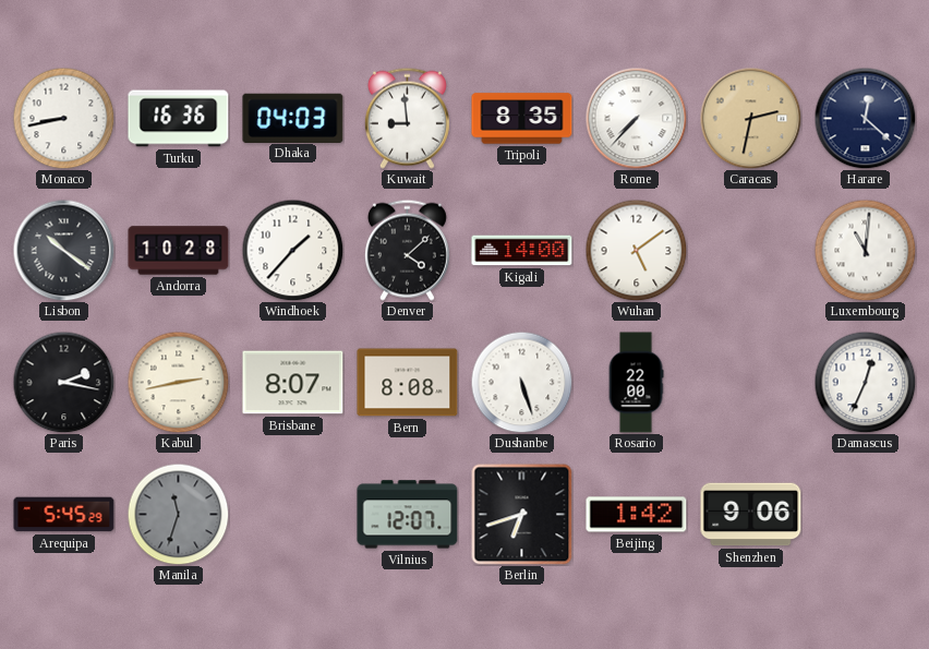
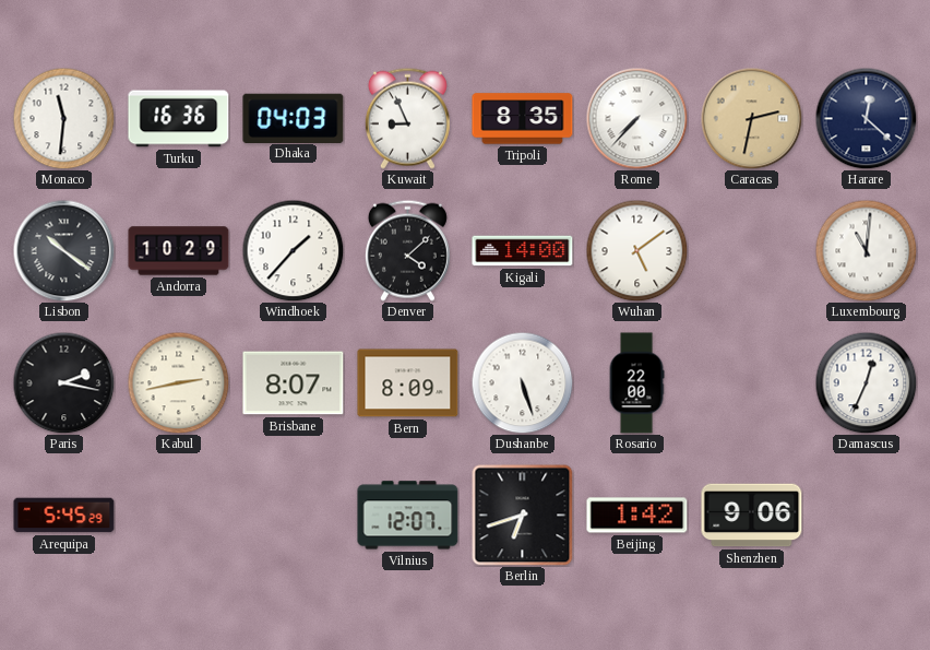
Monaco: 8:43 -> 11:31 (63, 118)
Kuwait: 8:59 -> 8:56 (407, 118)
Andorra: 10:28 -> 10:29 (179, 251)
Bern: 8:08 -> 8:09 (408, 383)
Manila: 11:33 -> none (178, 514)
